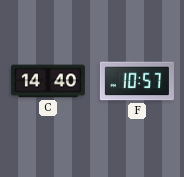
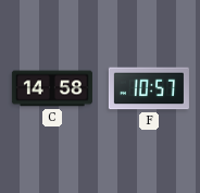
C: 14:40 -> 14:58 (52, 88)
